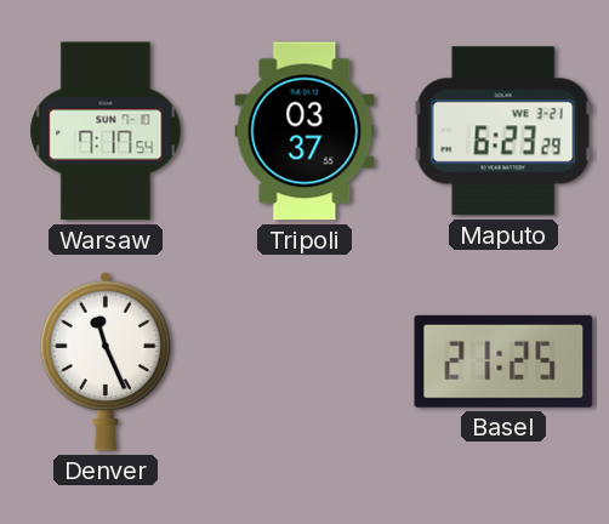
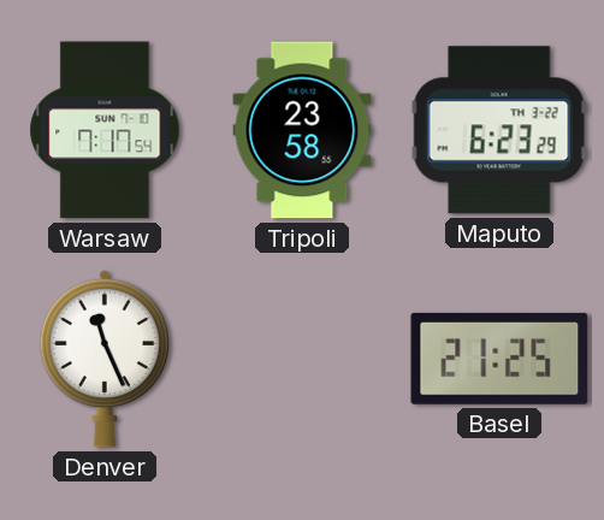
Tripoli: 03:37 -> 23:58 (302, 130)
Maputo date: WE 3-21 -> TH 3-22 (499, 130)
